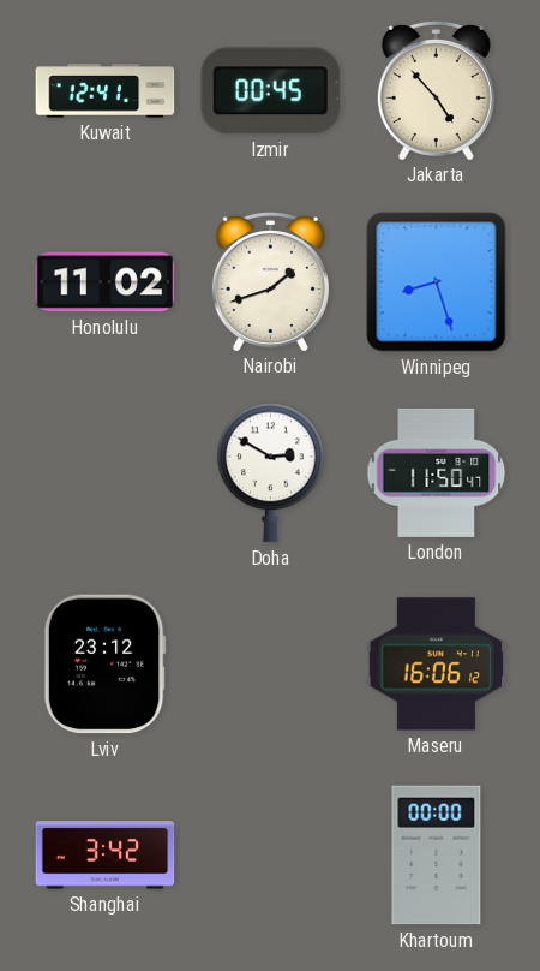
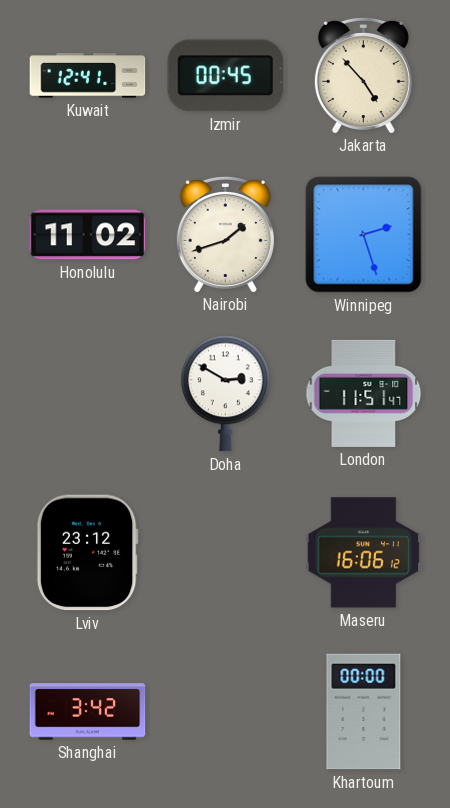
Winnipeg: 8:27 -> 2:27 (364, 235)
London: 11:50 -> 11:51 (364, 393)
